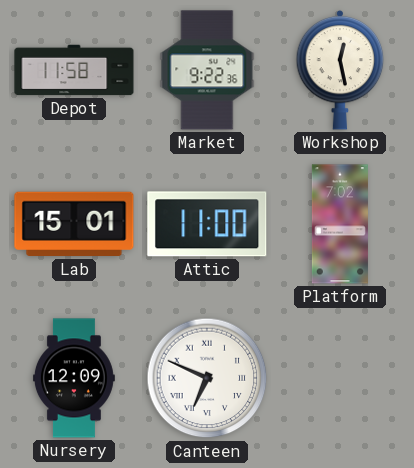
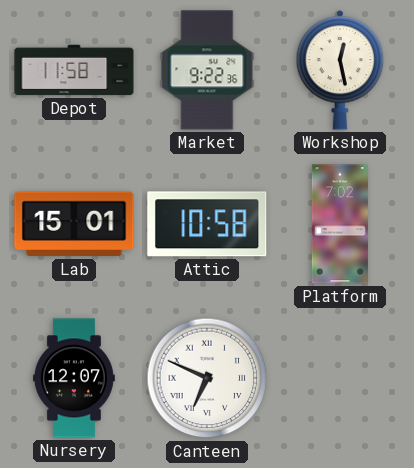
Attic: 11:00 -> 10:58 (207, 224)
Nursery: 12:09 -> 12:07 (74, 378)
